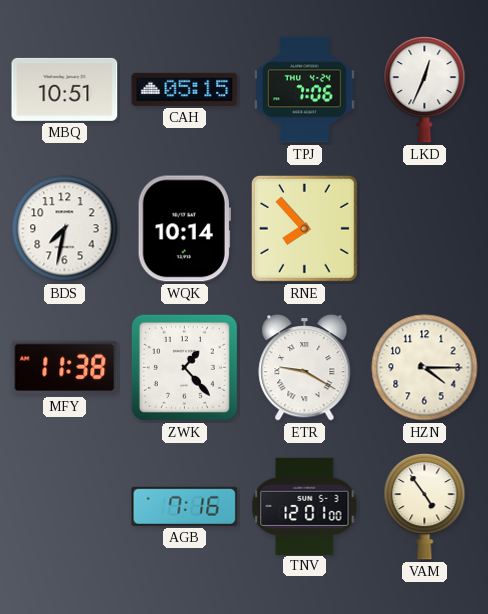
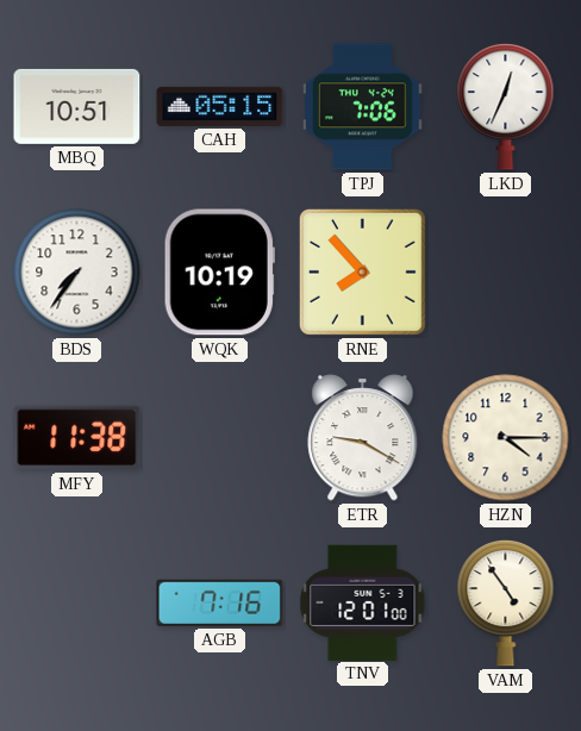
BDS: 7:32 -> 7:36 (77, 273)
WQK: 10:14 -> 10:19 (219, 273)
ZWK: 1:23 -> none (184, 367)
